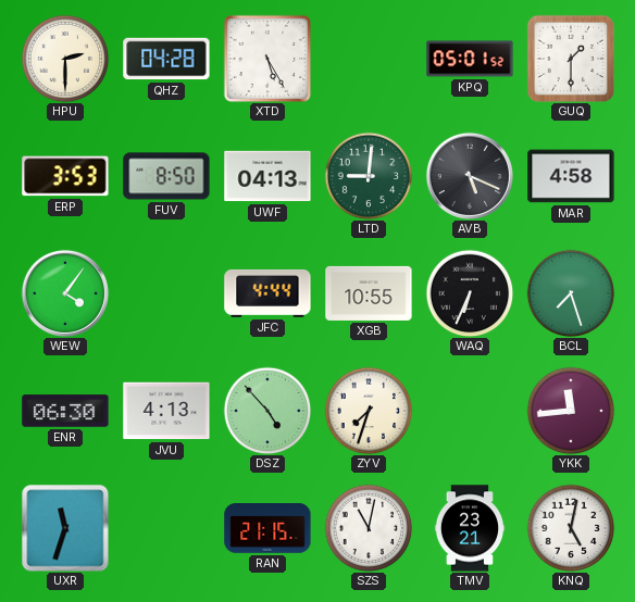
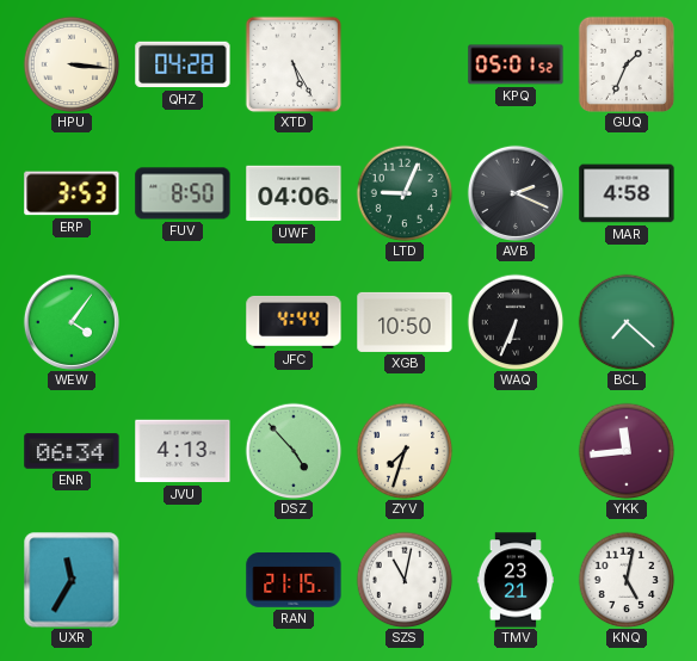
HPU: 2:30 -> 3:16 (72, 64)
GUQ: 1:30 -> 1:34 (627, 64)
UWF: 04:13 -> 04:06 (294, 193)
LTD: 9:01 -> 9:04 (405, 193)
AVB: 5:19 -> 2:19 (516, 193)
XGB: 10:55 -> 10:50 (405, 322)
BCL: 7:27 -> 7:22 (627, 322)
ENR: 06:30 -> 06:34 (72, 451)
UXR: 11:33 -> 11:35 (72, 580)
